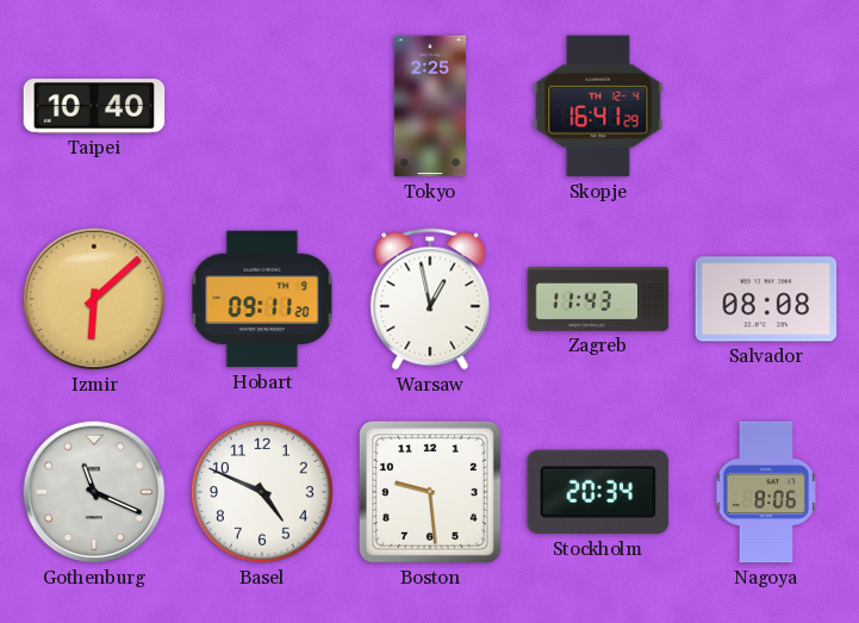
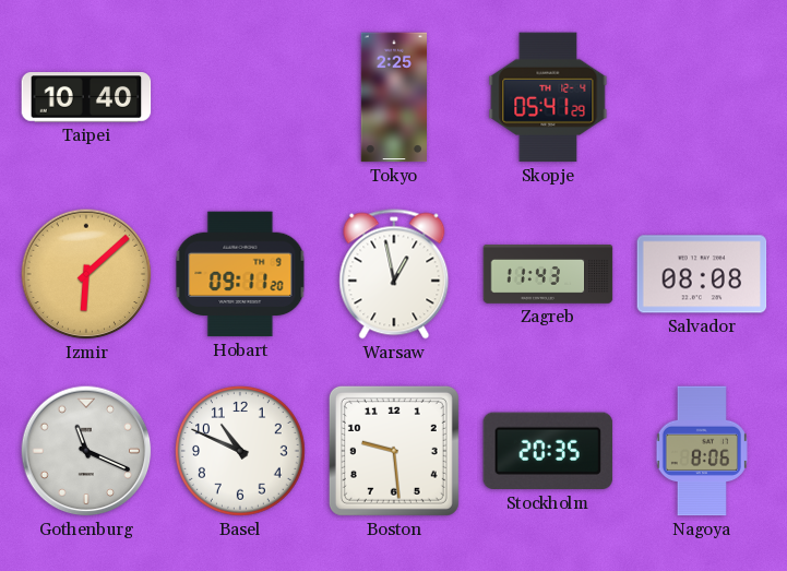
Skopje: 16:41 -> 05:41 (548, 97)
Basel: 4:49 -> 10:49 (240, 451)
Stockholm: 20:34 -> 20:35 (548, 451)
